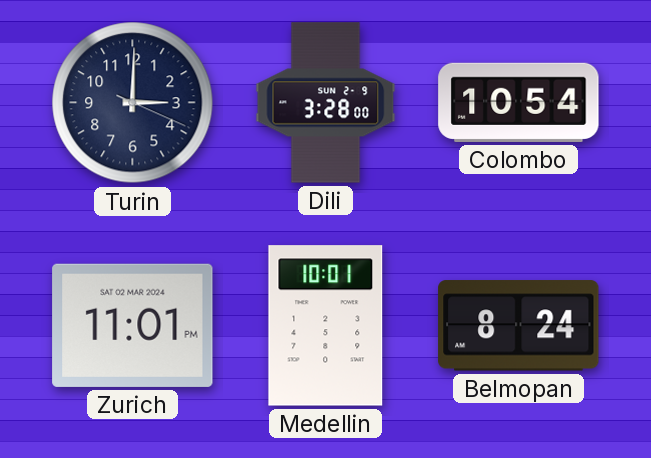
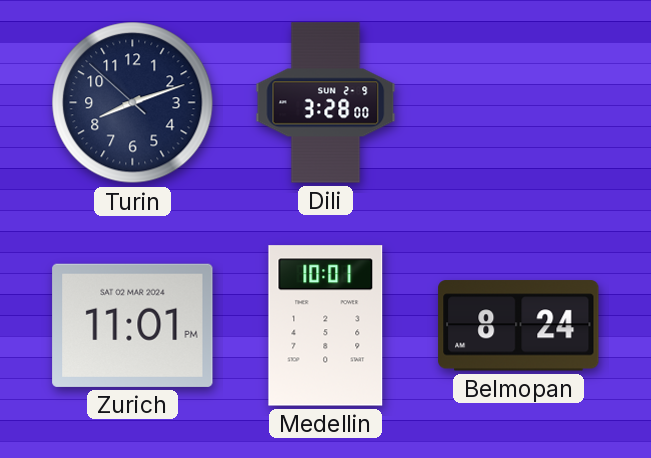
Turin: 3:00 -> 8:11 (133, 103)
Colombo: 10:54 -> none (519, 102)
